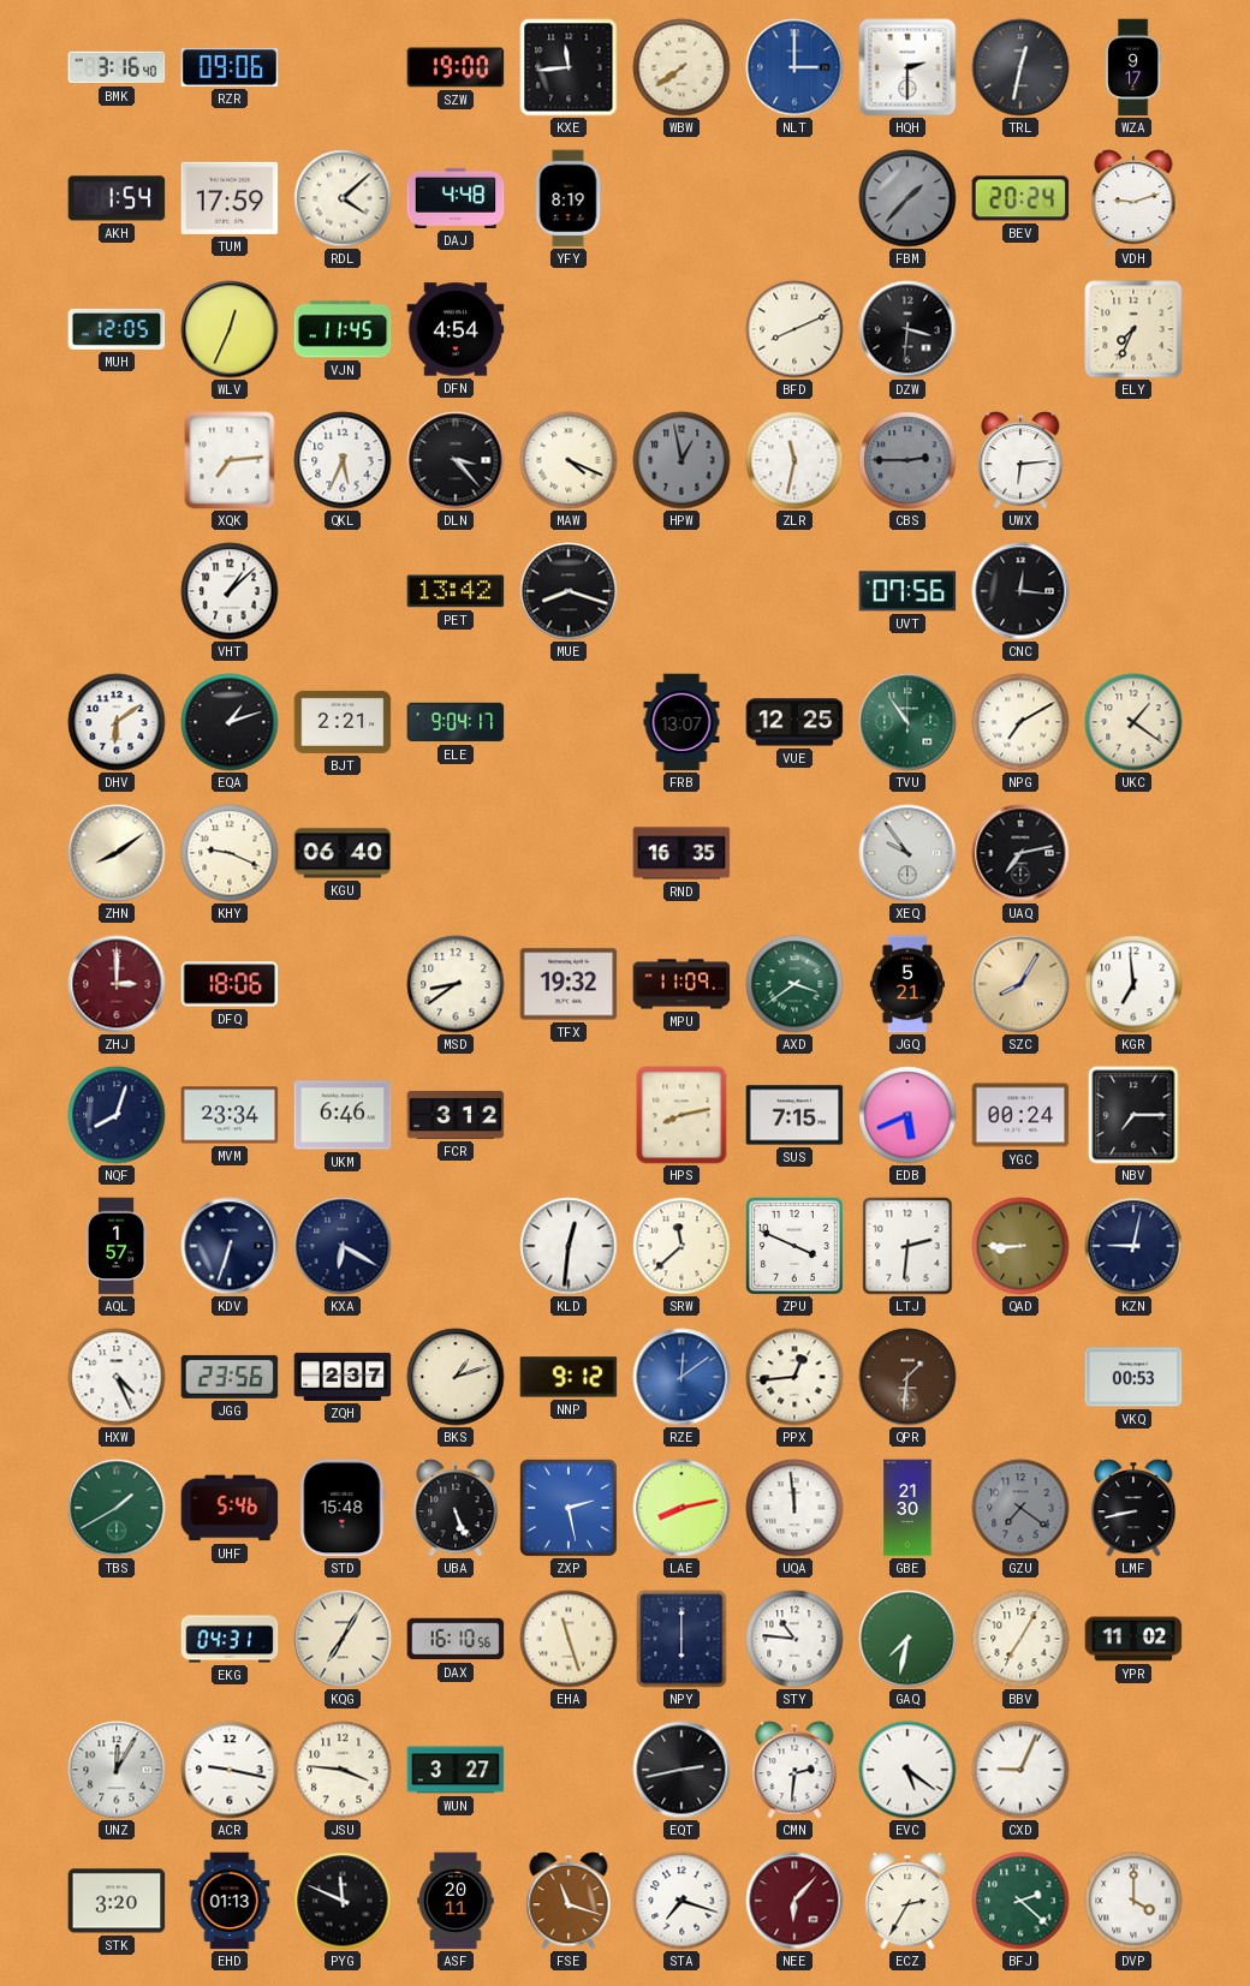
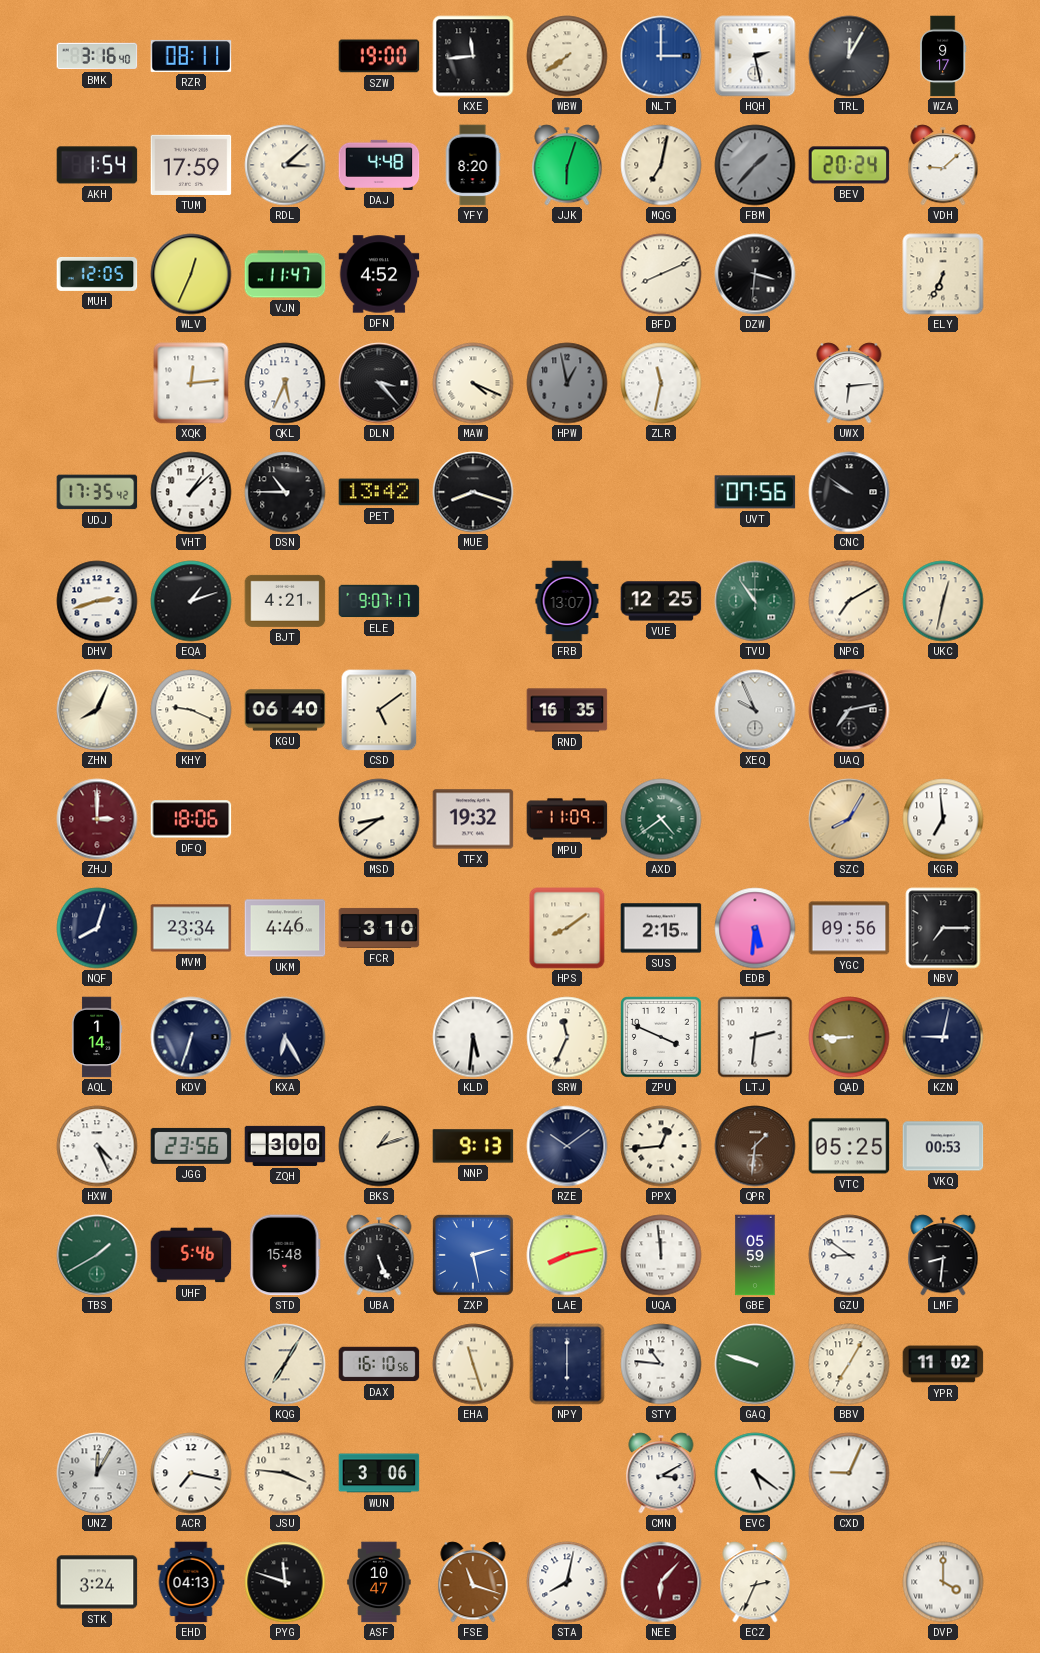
RZR: 09:06 -> 08:11 (191, 56)
HQH: 2:30 -> 2:28 (755, 56)
TRL: 12:32 -> 12:05 (849, 56)
RDL: 4:08 -> 3:08 (285, 165)
YFY: 8:19 -> 8:20 (473, 165)
JJK: none -> 6:03 (567, 165)
MQG: none -> 7:02 (661, 165)
VDH: 9:12 -> 9:08 (943, 165)
VJN: 11:45 -> 11:47 (285, 274)
DFN: 4:54 -> 4:52 (379, 274)
ELY: 7:34 -> 6:34 (943, 274)
XQK: 7:14 -> 12:14 (191, 383)
CBS: 2:45 -> none (907, 460)
UDJ: none -> 17:35 (97, 492)
DSN: none -> 10:45 (285, 492)
CNC: 12:16 -> 9:51 (849, 492)
DHV: 6:09 -> 2:42 (97, 601)
BJT: 2:21 -> 4:21 (285, 601)
ELE: 9:04 -> 9:07 (379, 601)
UKC: 1:21 -> 12:32 (943, 601)
ZHN: 8:09 -> 8:04 (97, 710)
CSD: none -> 5:09 (379, 710)
XEQ: 9:54 -> 9:56 (755, 710)
AXD: 3:39 -> 4:39 (661, 819)
JGQ: 5:21 -> none (907, 984)
UKM: 6:46 -> 4:46 (285, 928)
FCR: 3:12 -> 3:10 (379, 928)
HPS: 8:13 -> 8:09 (567, 928)
SUS: 7:15 -> 2:15 (661, 928)
EDB: 5:41 -> 5:31 (755, 928)
YGC: 00:24 -> 09:56 (849, 928)
AQL: 1:57 -> 1:14 (97, 1037)
KXA: 6:20 -> 6:25 (285, 1037)
KLD: 12:31 -> 5:31 (473, 1037)
SRW: 11:38 -> 11:34 (567, 1037)
ZQH: 2:37 -> 3:00 (285, 1146)
NNP: 9:12 -> 9:13 (473, 1146)
RZE: 12:09 -> 10:09 (567, 1146)
RZE dial: blue -> navy (567, 1146)
VTC: none -> 05:25 (849, 1146)
GBE: 21:30 -> 05:59 (755, 1255)
GZU: 7:21 -> 8:51 (849, 1255)
GZU dial: grey -> white (849, 1255)
LMF: 8:43 -> 8:31 (943, 1255)
EKG: 04:31 -> none (230, 1639)
GAQ: 7:32 -> 9:48 (755, 1364)
ACR: 9:17 -> 7:17 (191, 1473)
WUN: 3:27 -> 3:06 (379, 1473)
EQT: 2:43 -> none (681, 1770)
CMN: 2:31 -> 3:10 (661, 1473)
STK: 3:20 -> 3:24 (97, 1582)
EHD: 01:13 -> 04:13 (191, 1582)
PYG: 11:49 -> 11:48 (285, 1582)
ASF: 20:11 -> 10:47 (379, 1582)
STA: 7:18 -> 8:02 (567, 1582)
ECZ: 2:35 -> 2:34 (755, 1582)
BFJ: 2:22 -> none (1020, 1901)
